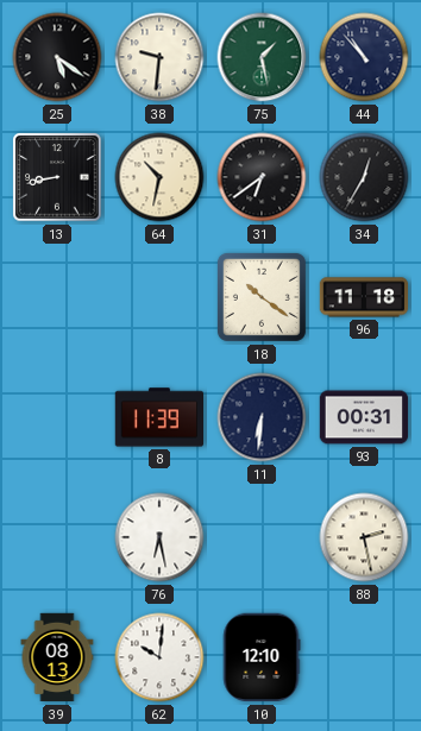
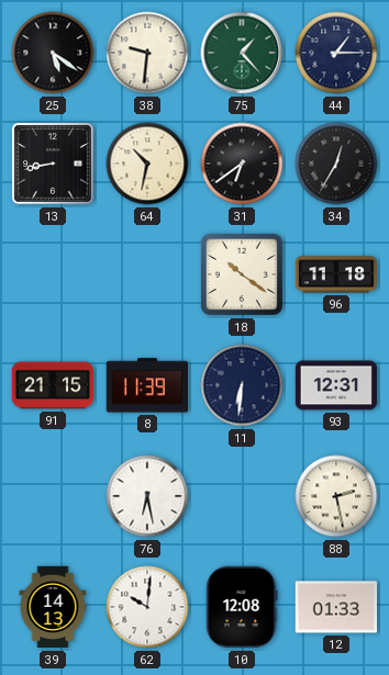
75: 1:28 -> 1:23 (242, 53)
44: 10:53 -> 1:15 (336, 53)
91: none -> 21:15 (53, 385)
93: 00:31 -> 12:31 (336, 385)
39: 08:13 -> 14:13 (53, 607)
10: 12:10 -> 12:08 (242, 607)
12: none -> 01:33 (336, 607)
